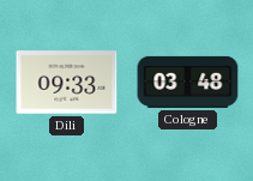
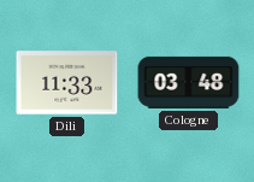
Dili: 09:33 -> 11:33 (67, 83)
